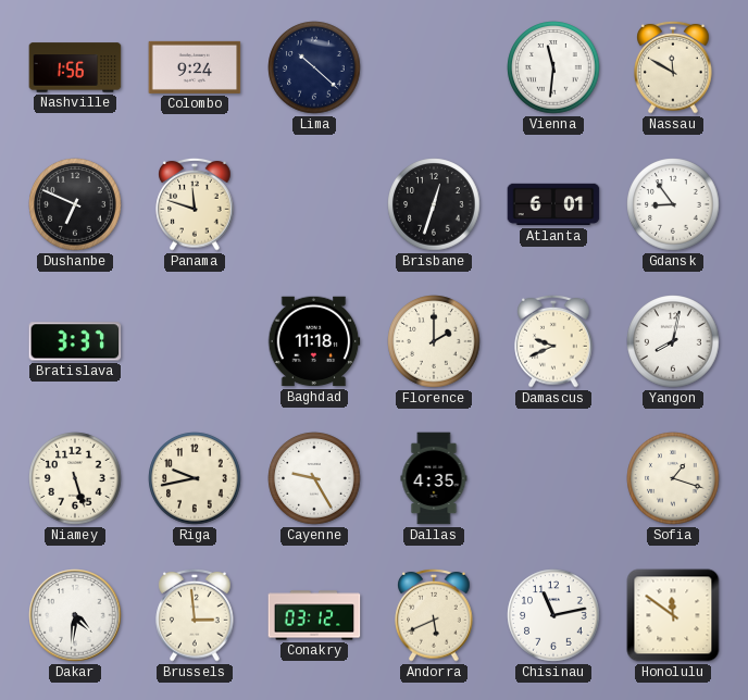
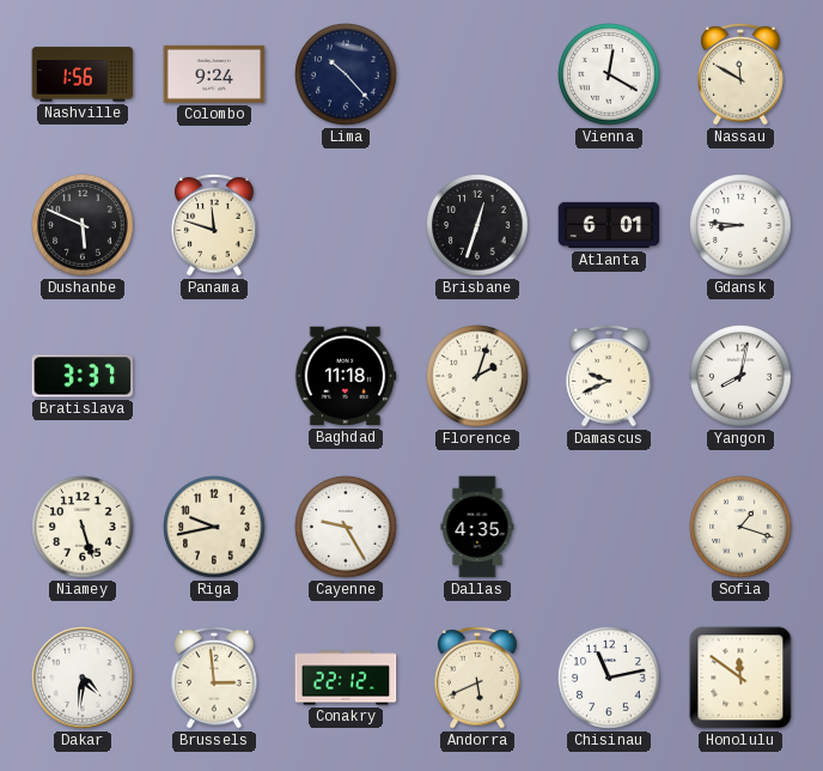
Lima: 10:22 -> 10:23 (346, 74)
Vienna: 11:31 -> 12:20 (609, 74)
Dushanbe: 6:49 -> 5:49 (83, 225)
Gdansk: 8:54 -> 8:46 (740, 225)
Florence: 2:00 -> 2:03 (477, 376)
Conakry: 03:12 -> 22:12 (346, 678)
